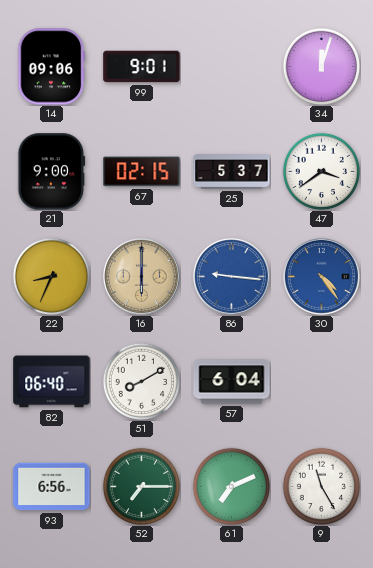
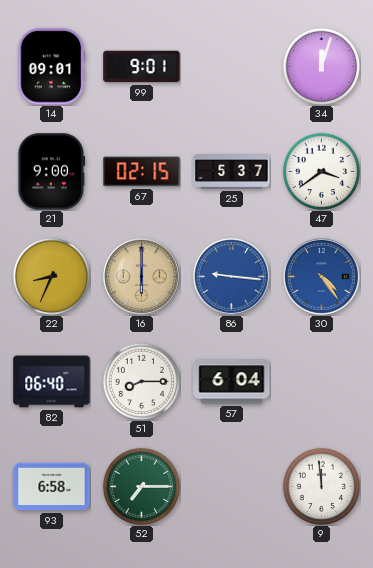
14: 09:06 -> 09:01 (52, 67)
51: 8:10 -> 8:15 (141, 381)
93: 6:56 -> 6:58 (52, 487)
61: 7:11 -> none (231, 486)
9: 11:25 -> 11:59 (321, 486)
